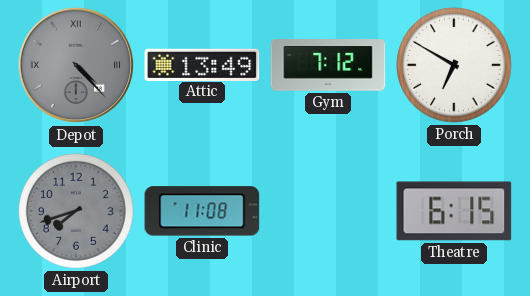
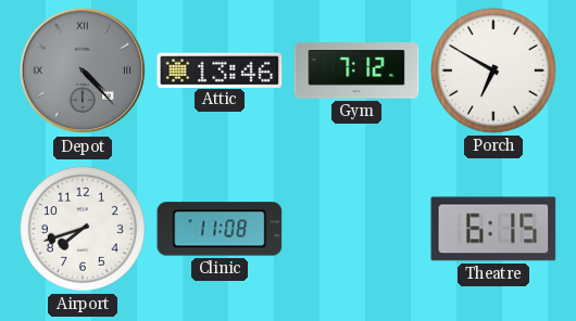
Attic: 13:49 -> 13:46 (220, 69)
Airport dial: grey -> white (84, 230)
